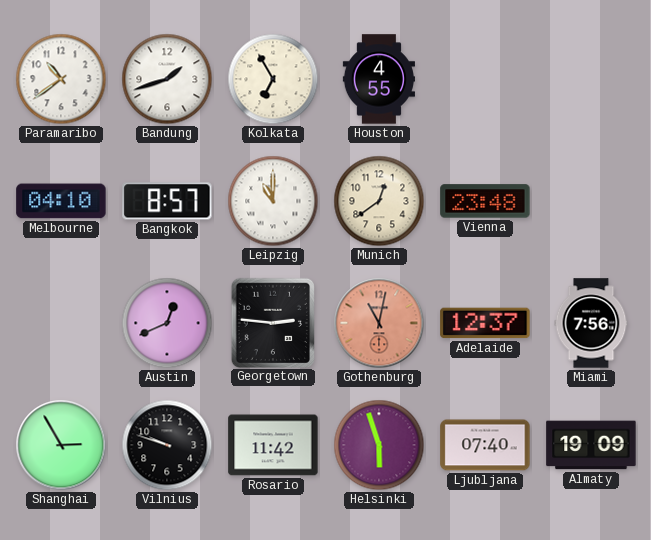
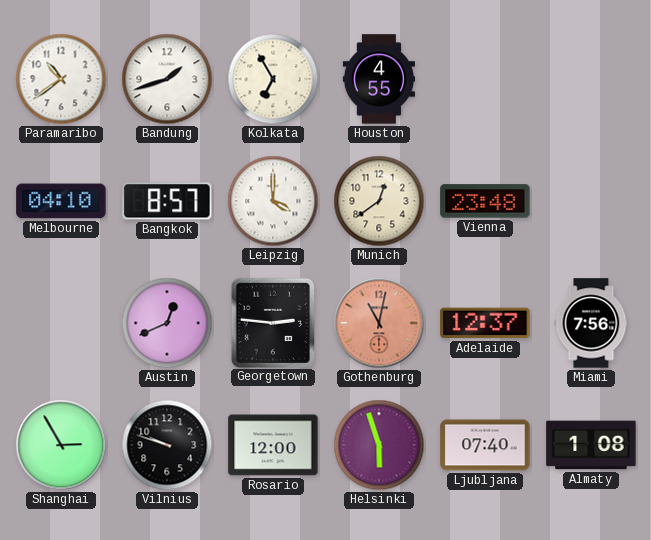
Leipzig: 11:00 -> 4:00 (273, 201)
Rosario: 11:42 -> 12:00 (273, 445)
Almaty: 19:09 -> 1:08 (591, 445)
